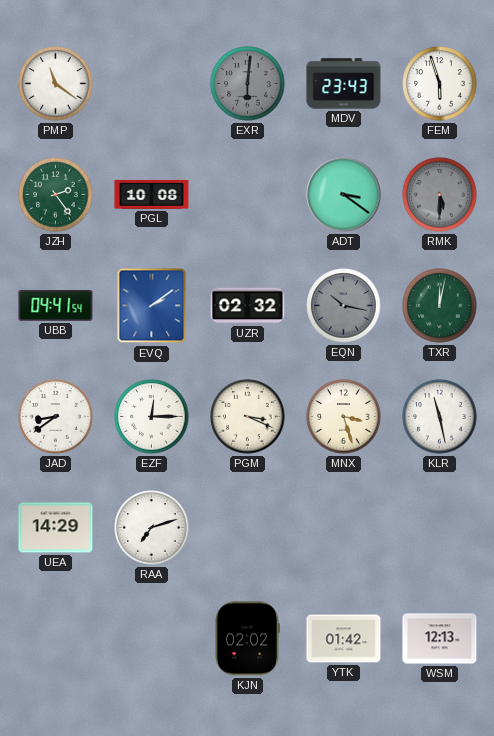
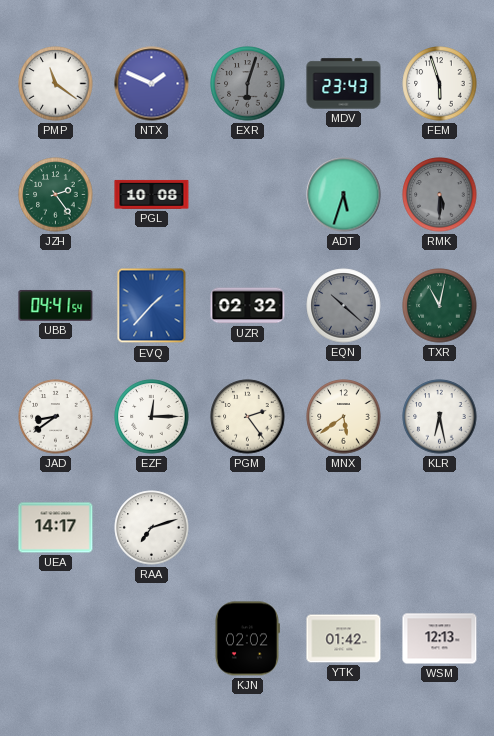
NTX: none -> 1:49 (152, 84)
EXR: 6:01 -> 6:03 (248, 84)
ADT: 3:21 -> 5:33 (344, 195)
EVQ: 2:09 -> 1:37 (152, 306)
EQN: 10:17 -> 10:22 (344, 306)
TXR: 12:02 -> 11:02 (440, 306)
PGM: 3:19 -> 2:24 (248, 417)
MNX: 3:27 -> 5:39 (344, 417)
KLR: 11:28 -> 6:28 (440, 417)
UEA: 14:29 -> 14:17 (56, 528)
